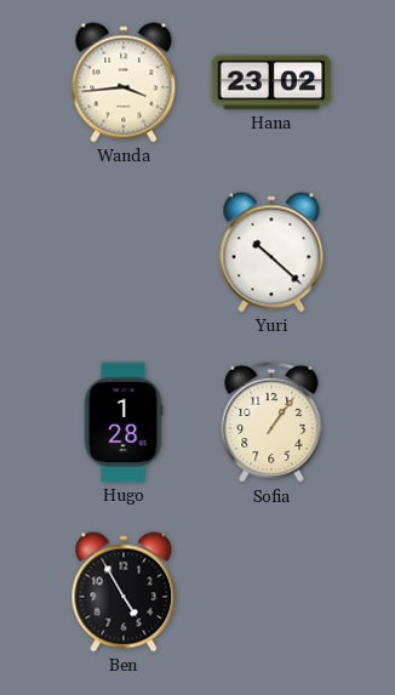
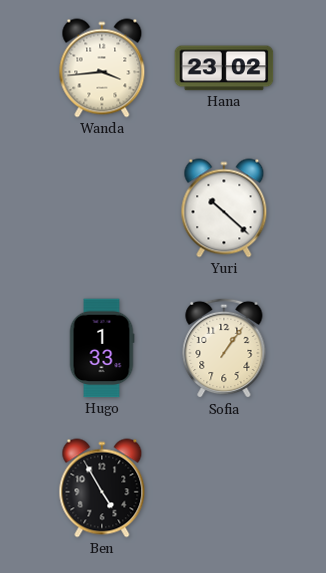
Hugo: 1:28 -> 1:33 (102, 348)
